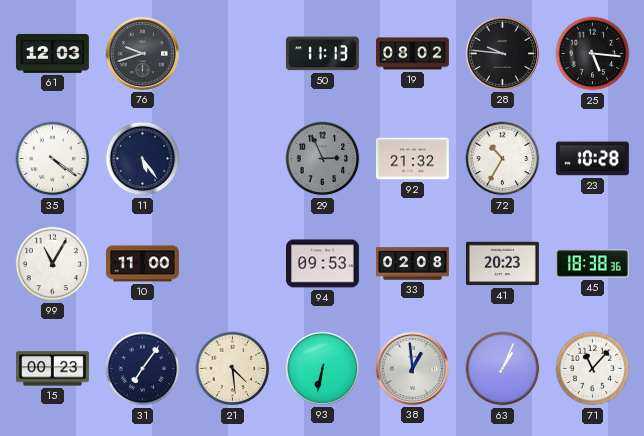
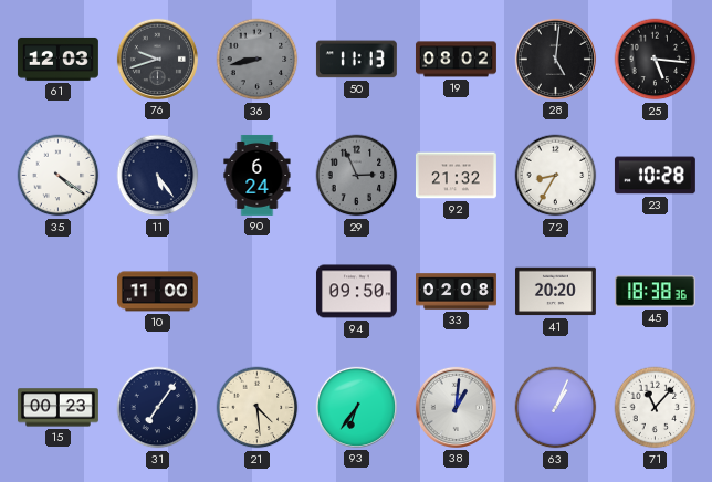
36: none -> 8:43 (258, 60)
28: 9:46 -> 5:01 (555, 59)
90: none -> 6:24 (258, 175)
72: 10:35 -> 8:35 (556, 176)
99: 11:05 -> none (53, 264)
94: 09:53 -> 09:50 (356, 292)
41: 20:23 -> 20:20 (555, 292)
93: 6:32 -> 6:36 (356, 407)
38: 12:59 -> 1:01 (456, 407)
